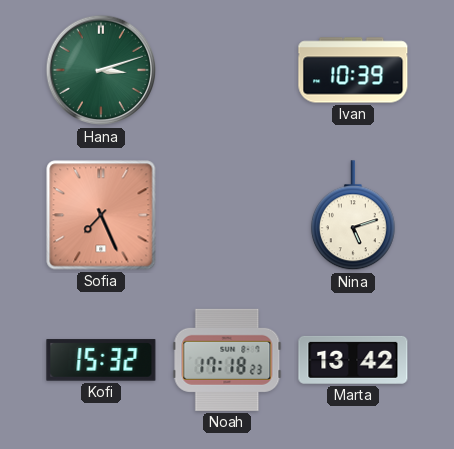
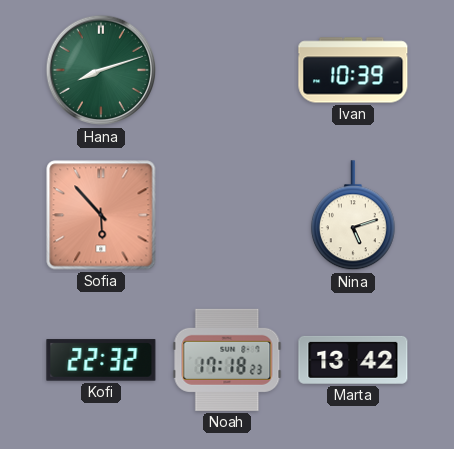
Hana: 3:12 -> 8:12 (101, 70)
Sofia: 7:26 -> 5:53 (101, 215)
Kofi: 15:32 -> 22:32 (101, 360)
